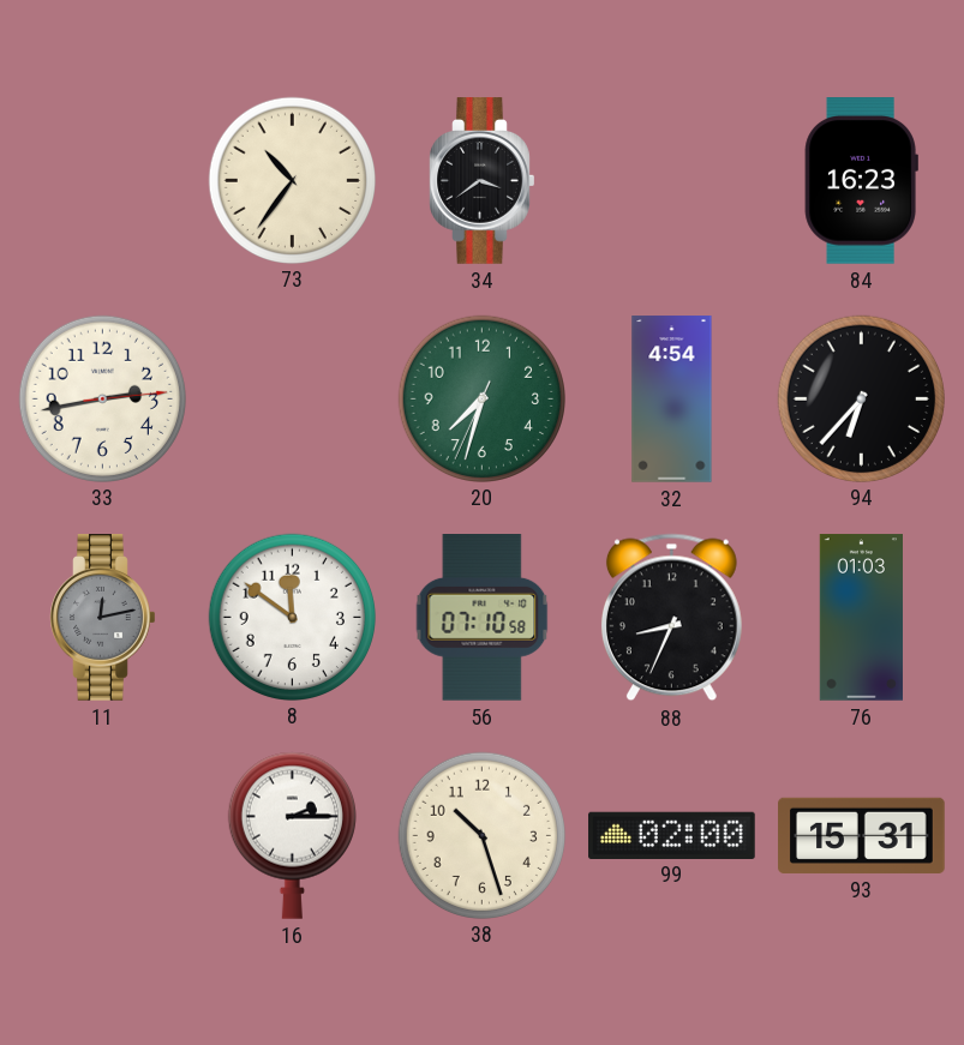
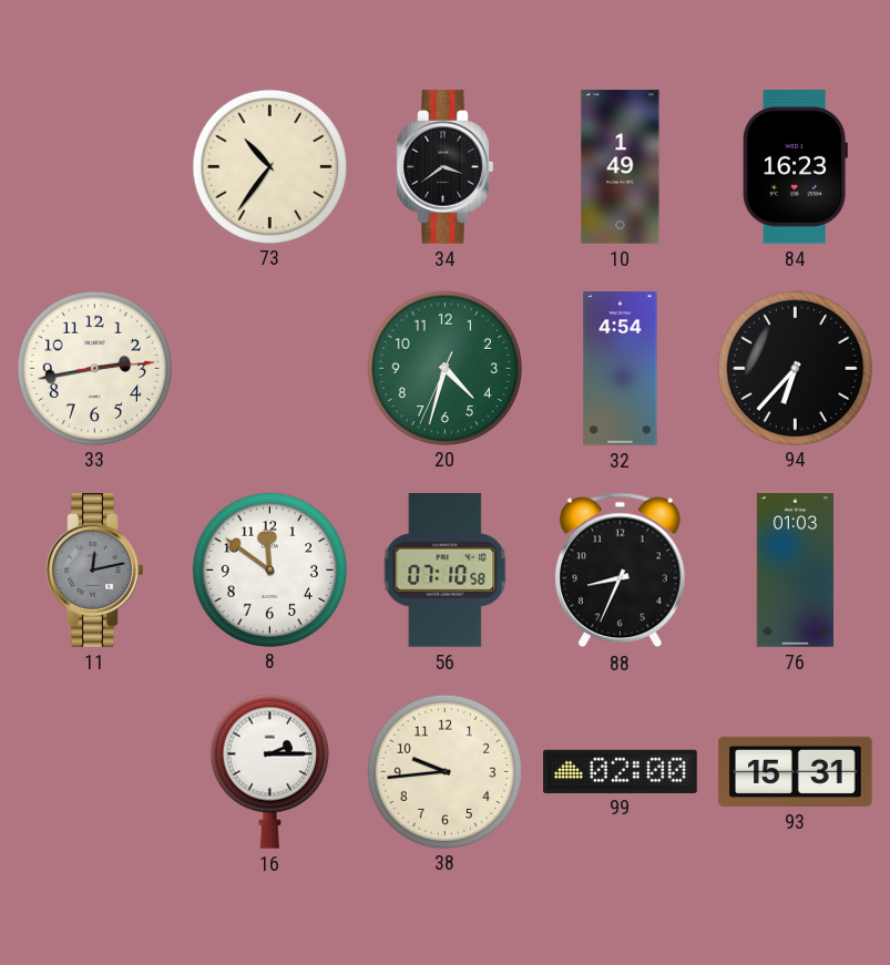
10: none -> 1:49 (621, 167)
20: 7:32 -> 4:32 (444, 368)
38: 10:27 -> 9:44 (444, 771)
